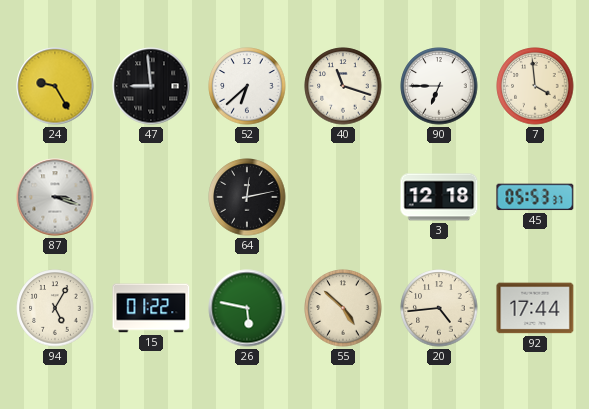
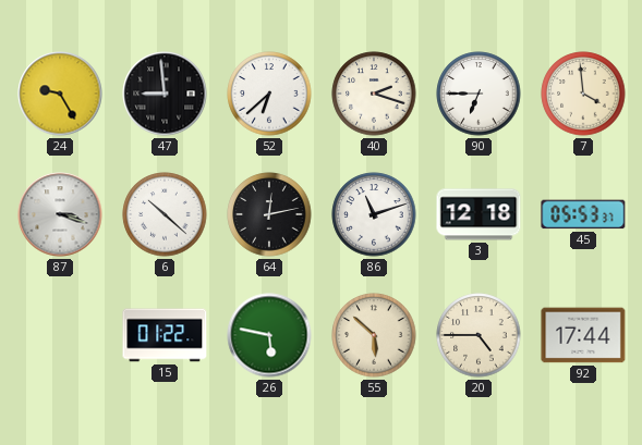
40: 11:18 -> 2:18 (374, 94)
6: none -> 10:22 (165, 214)
86: none -> 11:12 (374, 214)
94: 5:05 -> none (55, 308)
55: 4:52 -> 5:52 (374, 335)
20: 4:44 -> 4:45 (479, 335)
